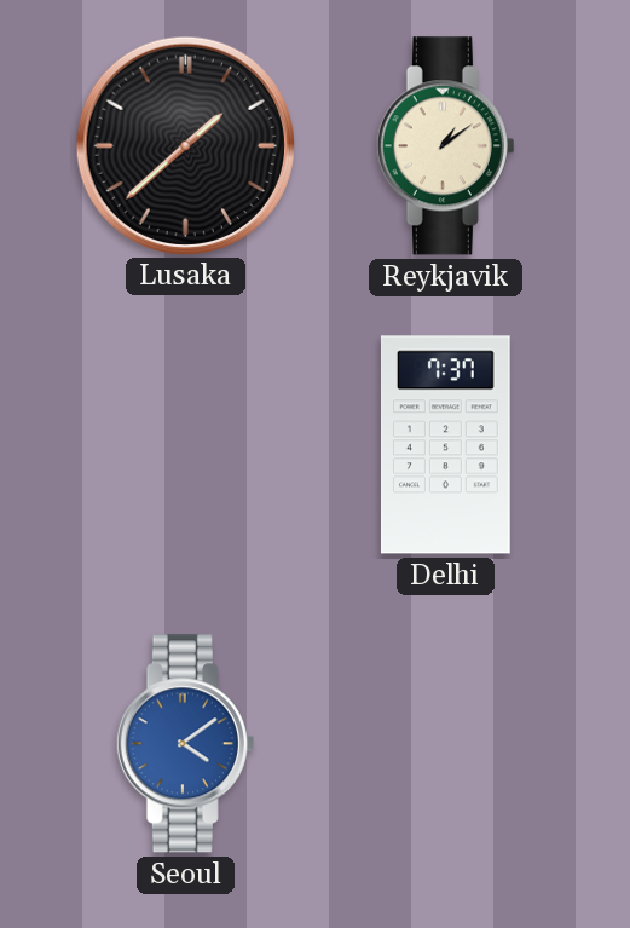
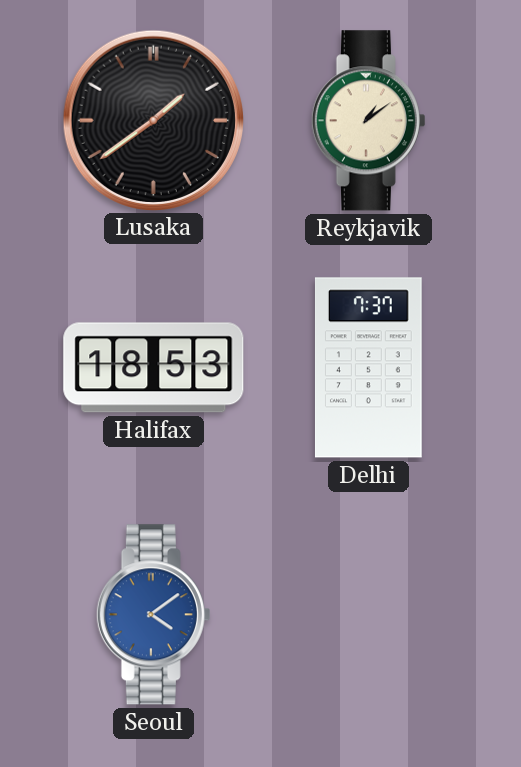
Lusaka: 1:38 -> 1:39 (153, 120)
Halifax: none -> 18:53 (154, 368)
